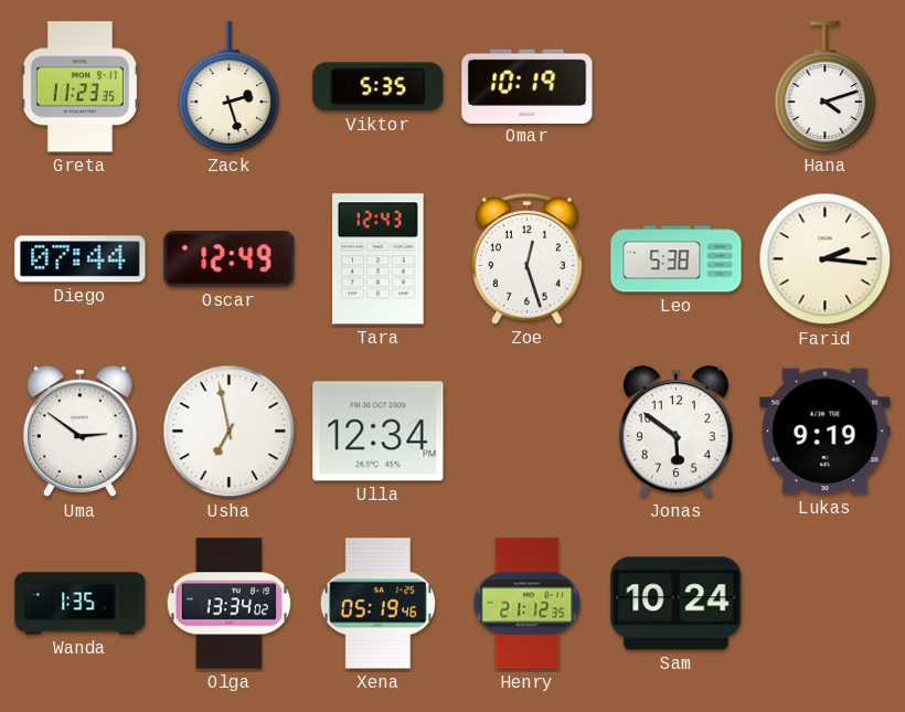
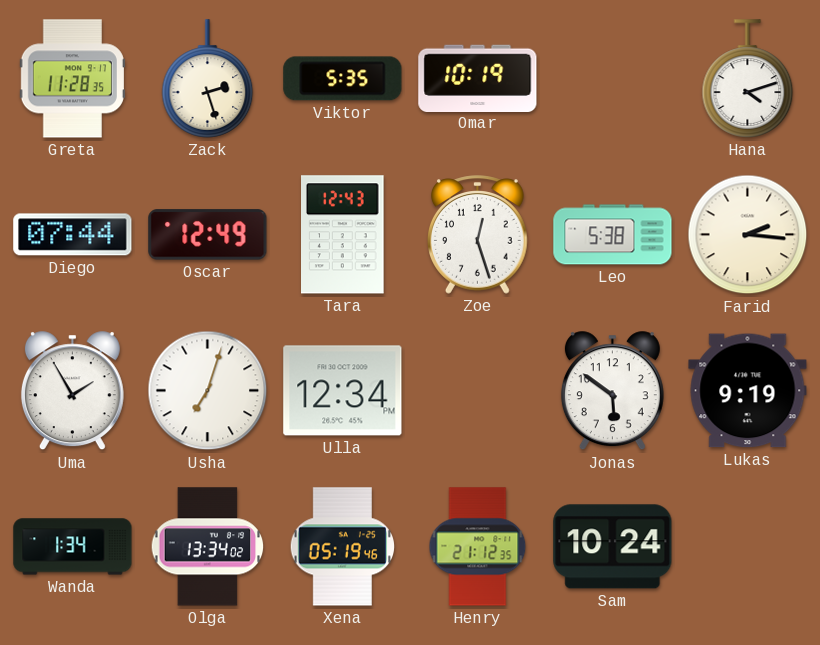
Greta: 11:23 -> 11:28 (72, 79)
Uma: 2:51 -> 1:55 (72, 391)
Usha: 6:58 -> 7:03 (208, 391)
Wanda: 1:35 -> 1:34 (73, 547)
